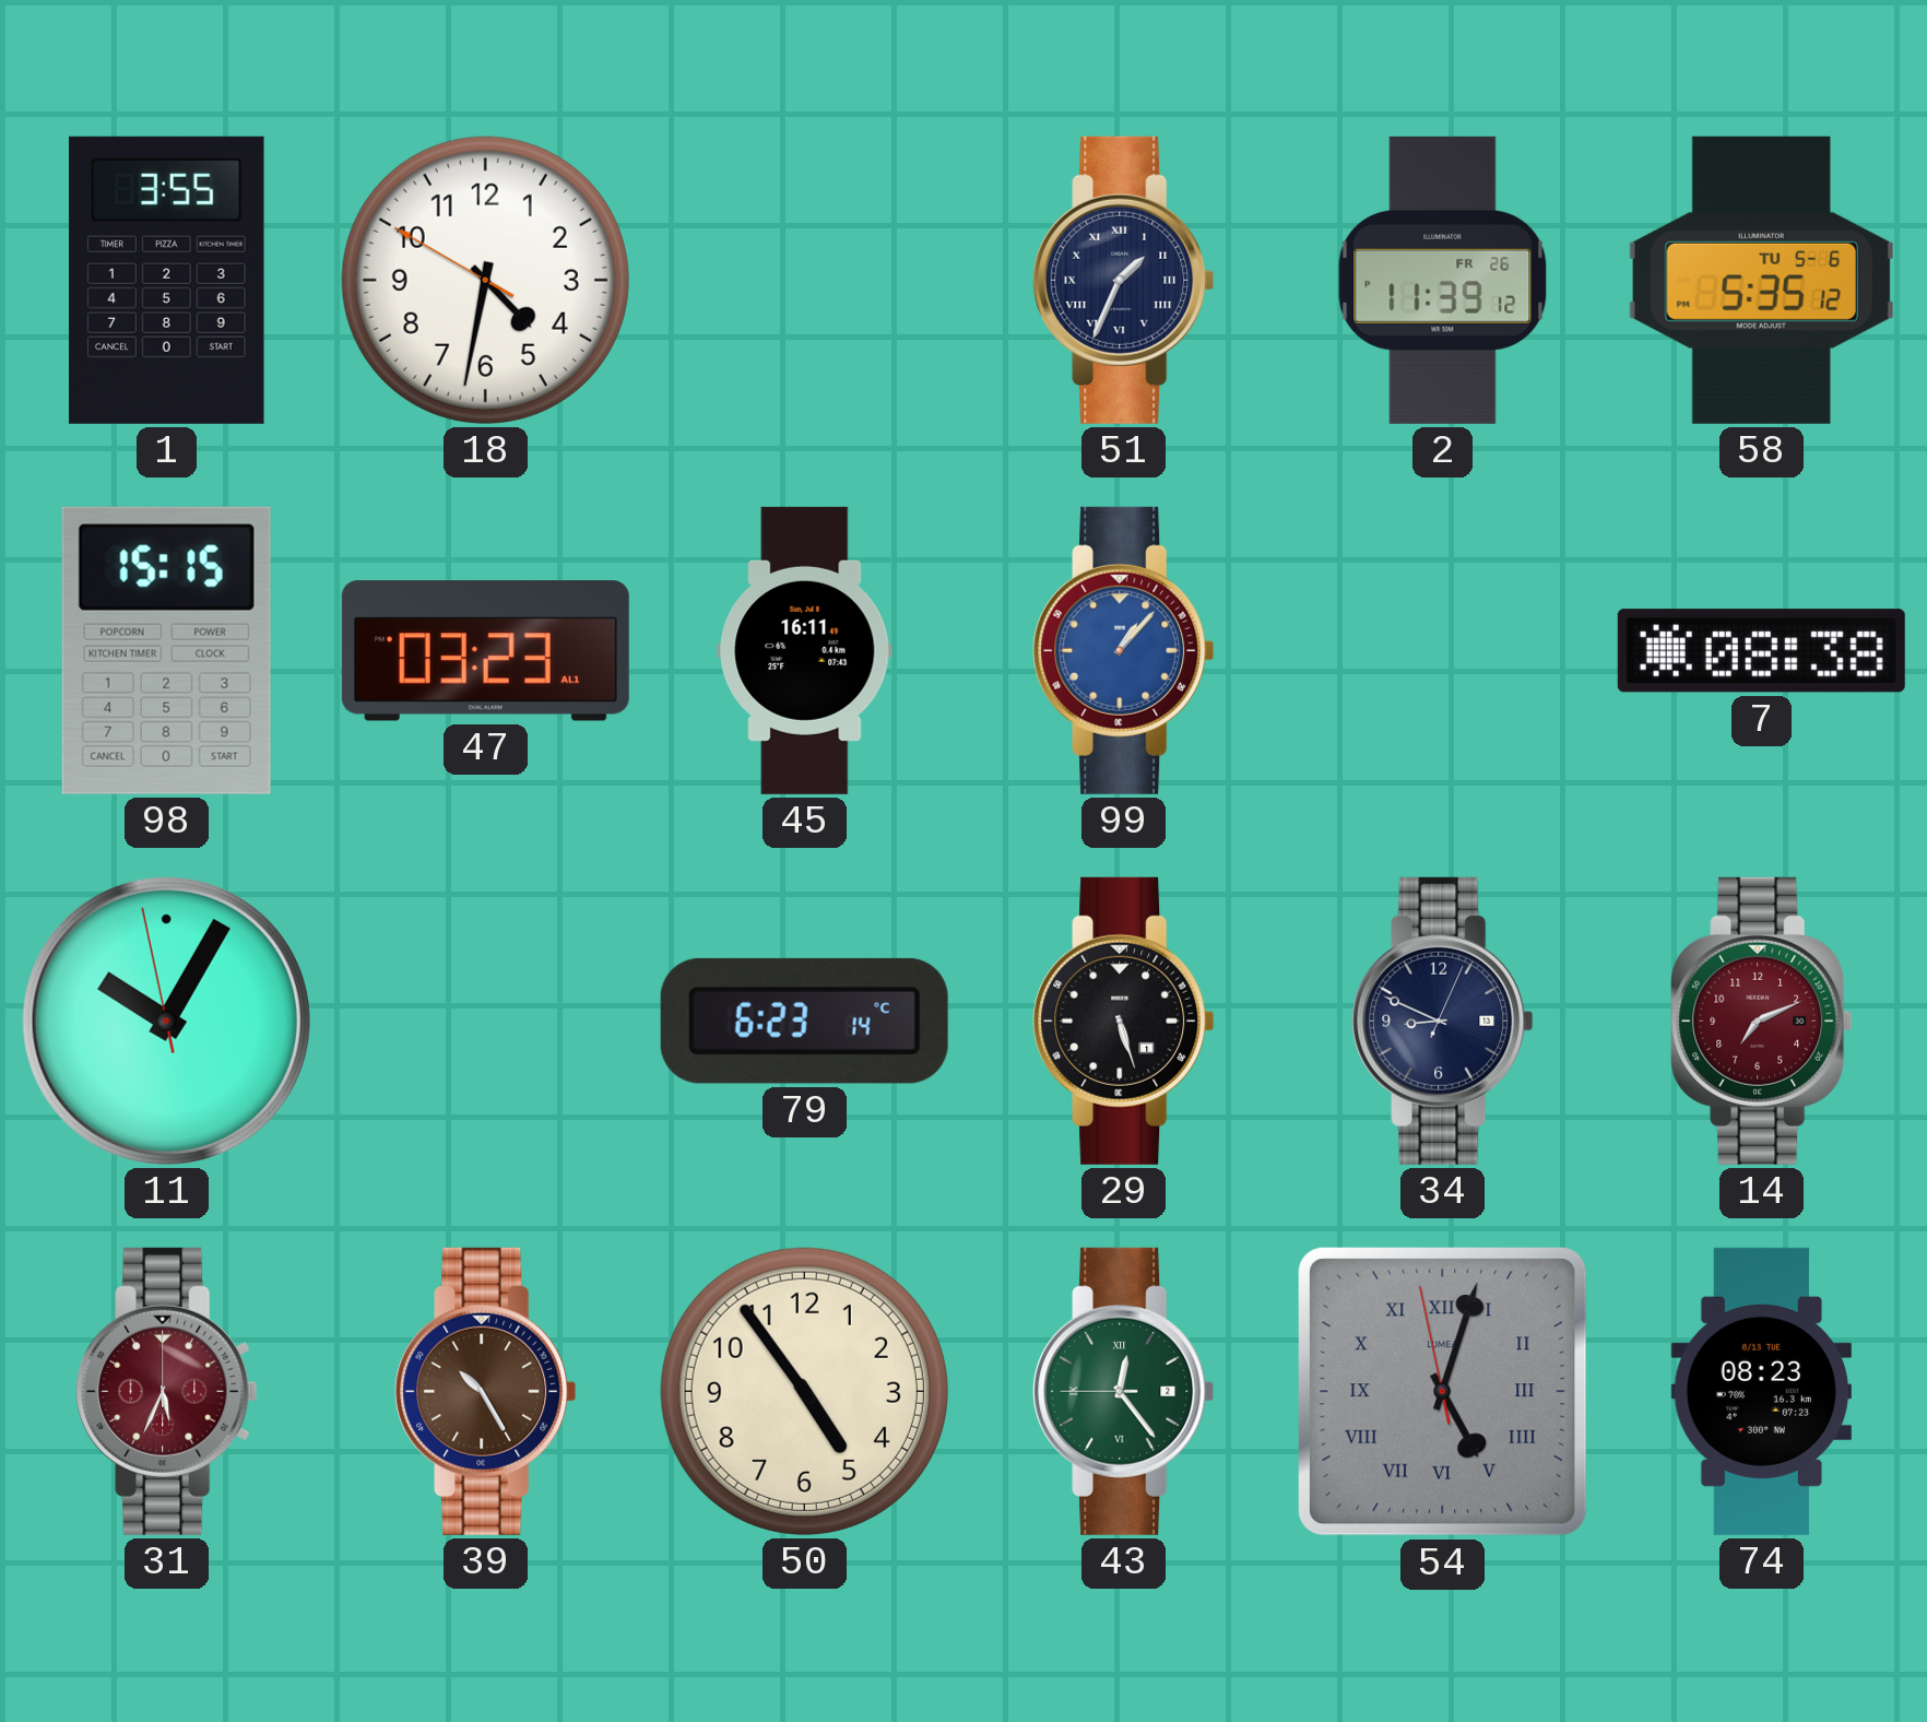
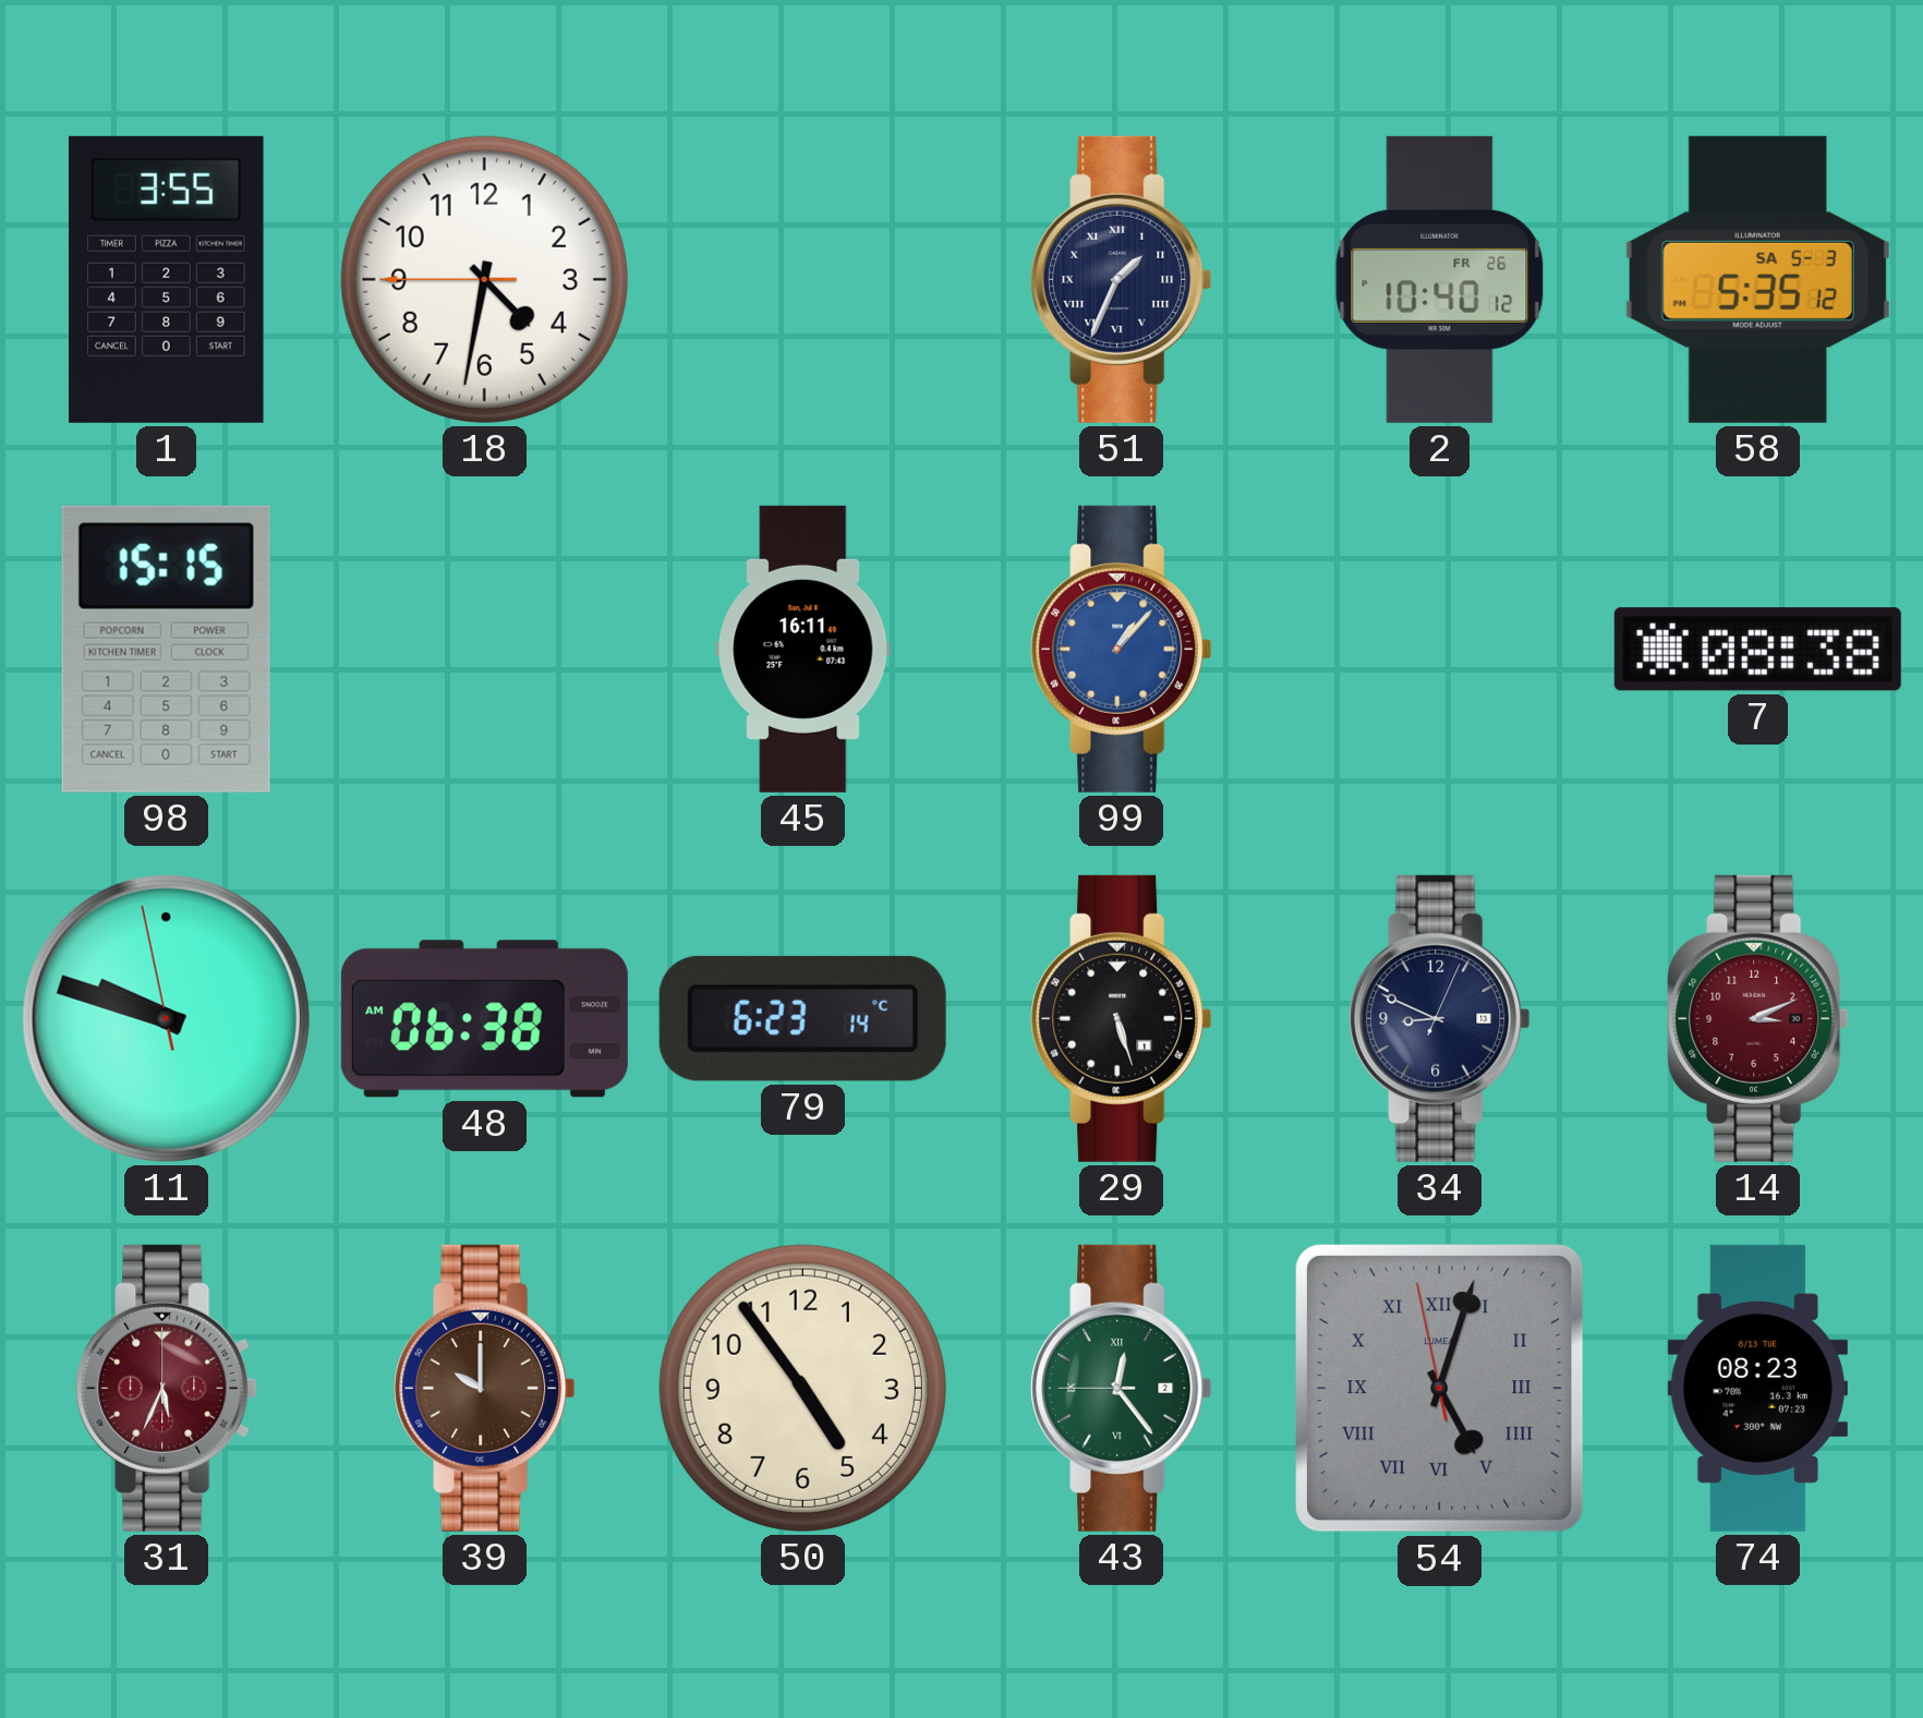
18: 4:31:50 -> 4:31:45 (484, 279)
2: 11:39 -> 10:40 (1440, 279)
58 date: TU 5-6 -> SA 5-3 (1757, 279)
47: 03:23 -> none (485, 651)
11: 10:04 -> 9:47 (166, 1018)
48: none -> 06:38 (484, 1019)
14: 7:11 -> 3:11 (1758, 1018)
39: 10:25 -> 10:00 (485, 1388)
